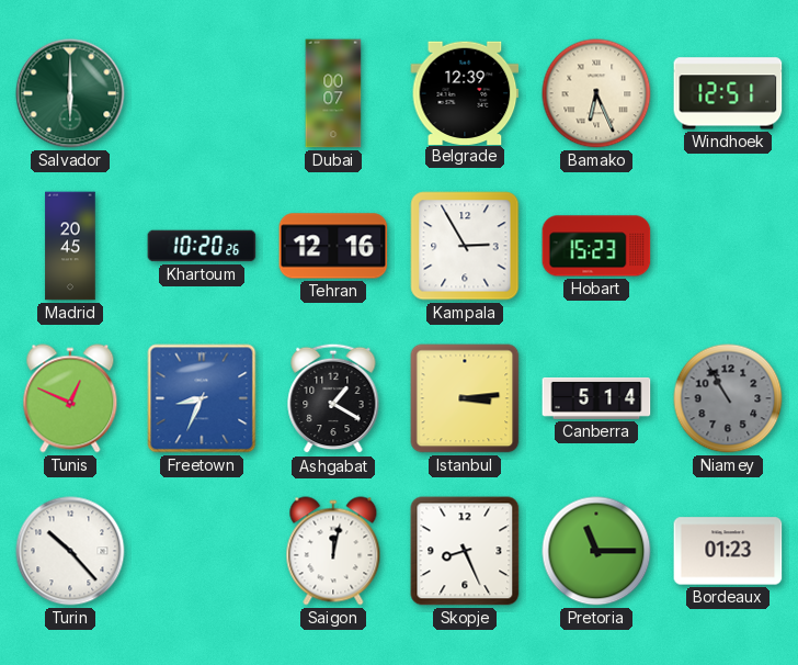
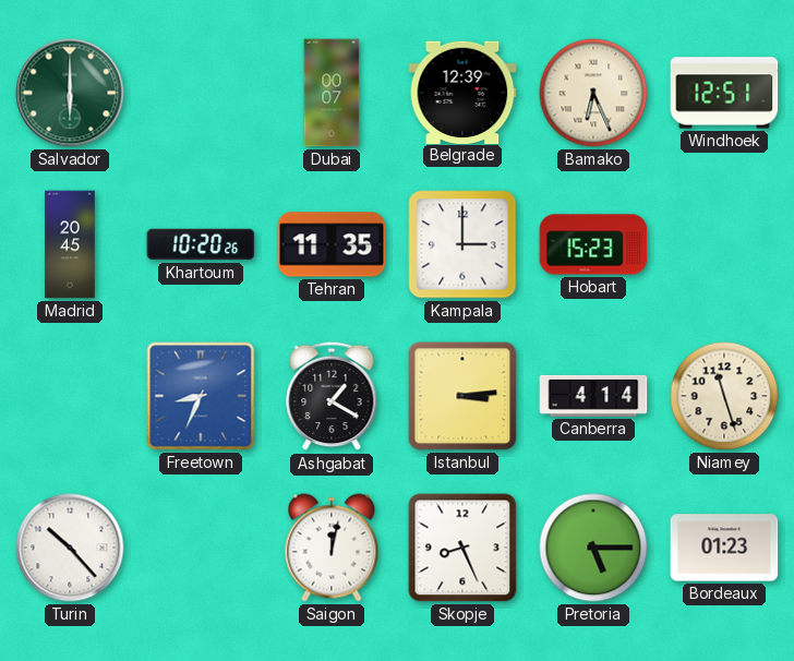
Tehran: 12:16 -> 11:35 (332, 244)
Kampala: 2:55 -> 3:00 (462, 244)
Tunis: 12:49 -> none (70, 398)
Canberra: 5:14 -> 4:14 (593, 396)
Niamey: 10:55 -> 11:27 (724, 396)
Niamey dial: grey -> cream (724, 396)
Pretoria: 11:15 -> 5:15 (593, 548)
